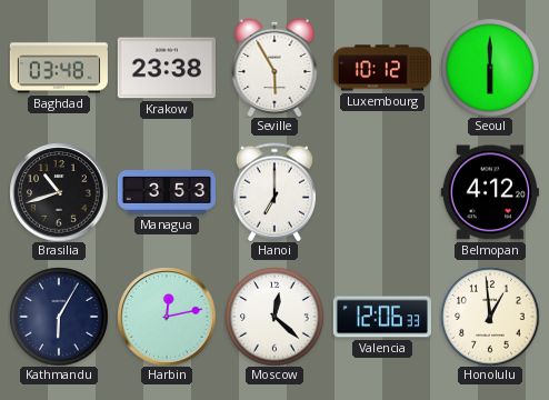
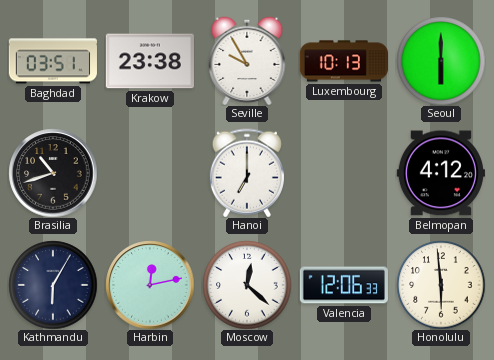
Baghdad: 03:48 -> 03:51 (53, 61)
Seville: 5:55 -> 9:55 (247, 61)
Luxembourg: 10:12 -> 10:13 (343, 61)
Managua: 3:53 -> none (166, 193)
Honolulu: 12:59 -> 5:59 (441, 285)
